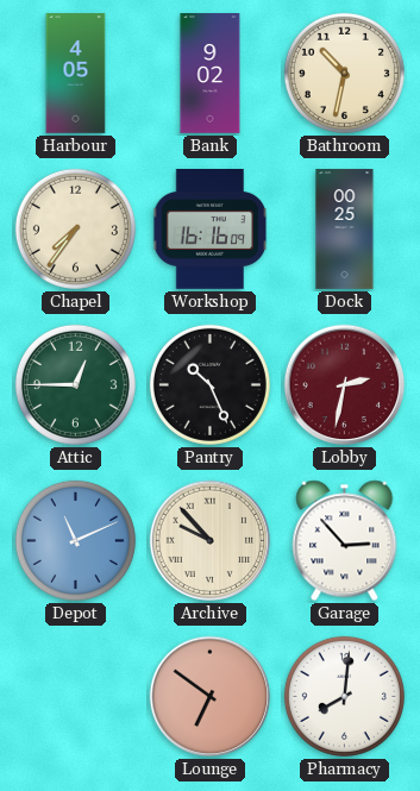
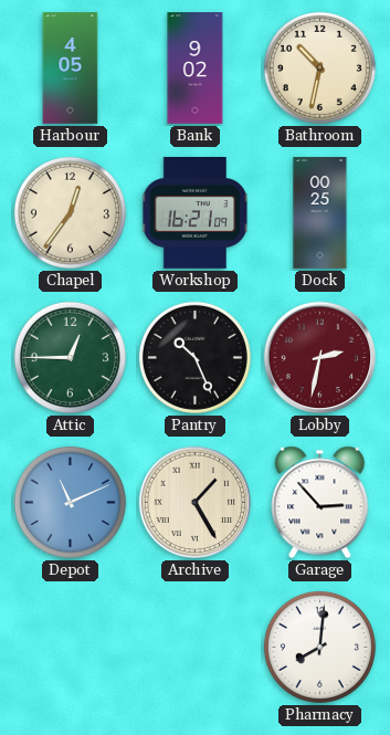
Chapel: 7:36 -> 12:36 (70, 212)
Workshop: 16:16 -> 16:21 (196, 213)
Archive: 9:53 -> 1:25 (196, 503)
Lounge: 6:51 -> none (211, 697)
